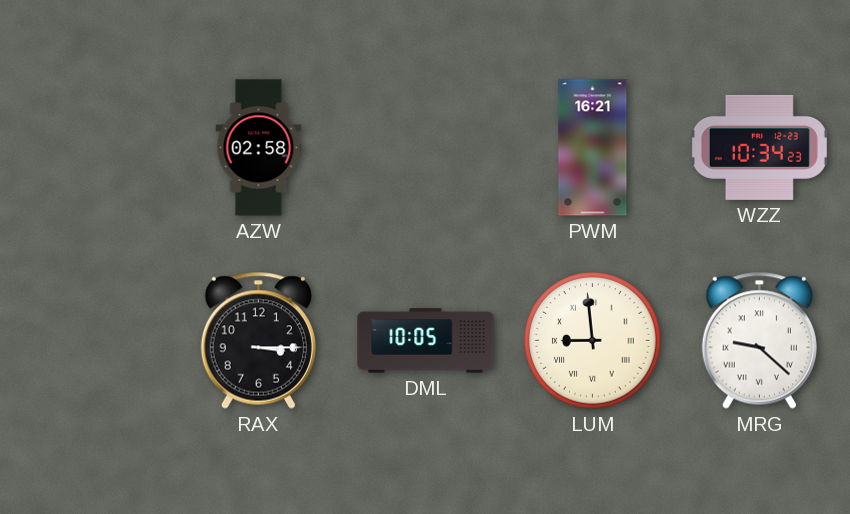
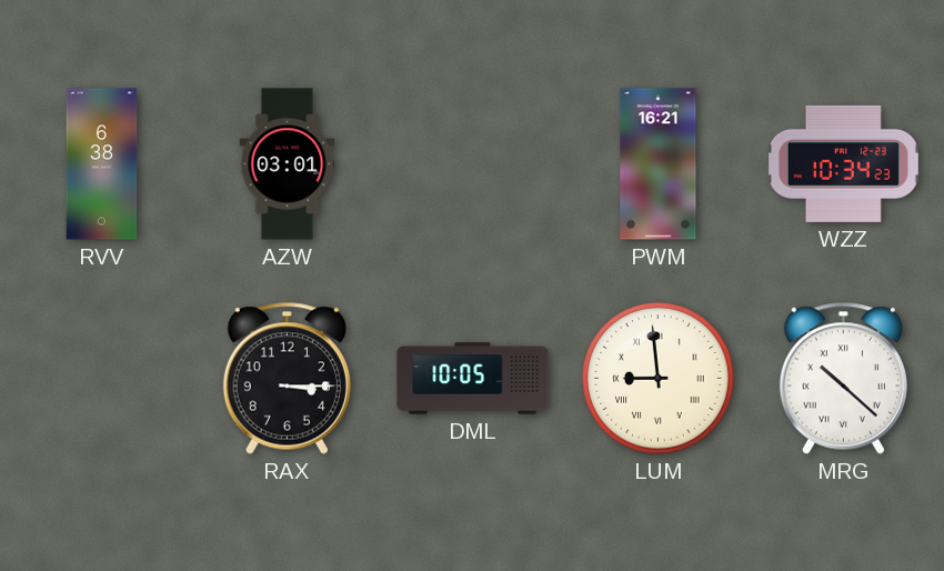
RVV: none -> 6:38 (102, 164)
AZW: 02:58 -> 03:01 (288, 164)
MRG: 9:22 -> 10:22 (843, 378)
